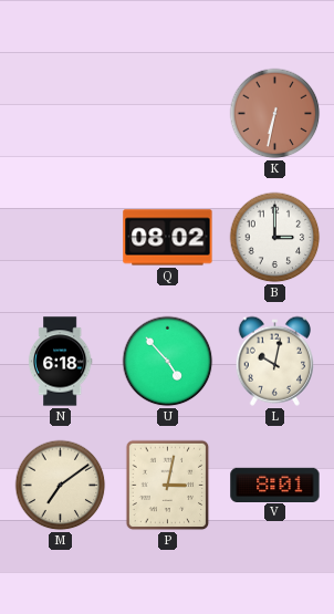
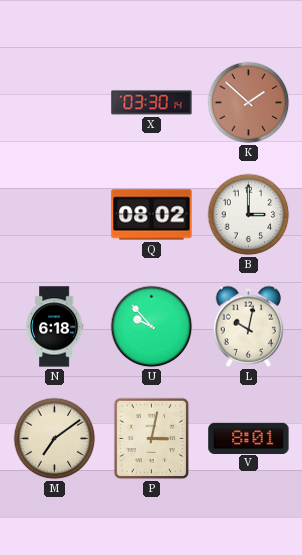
X: none -> 03:30 (152, 103)
K: 6:32 -> 1:52 (249, 103)
U: 4:53 -> 9:53 (152, 327)
